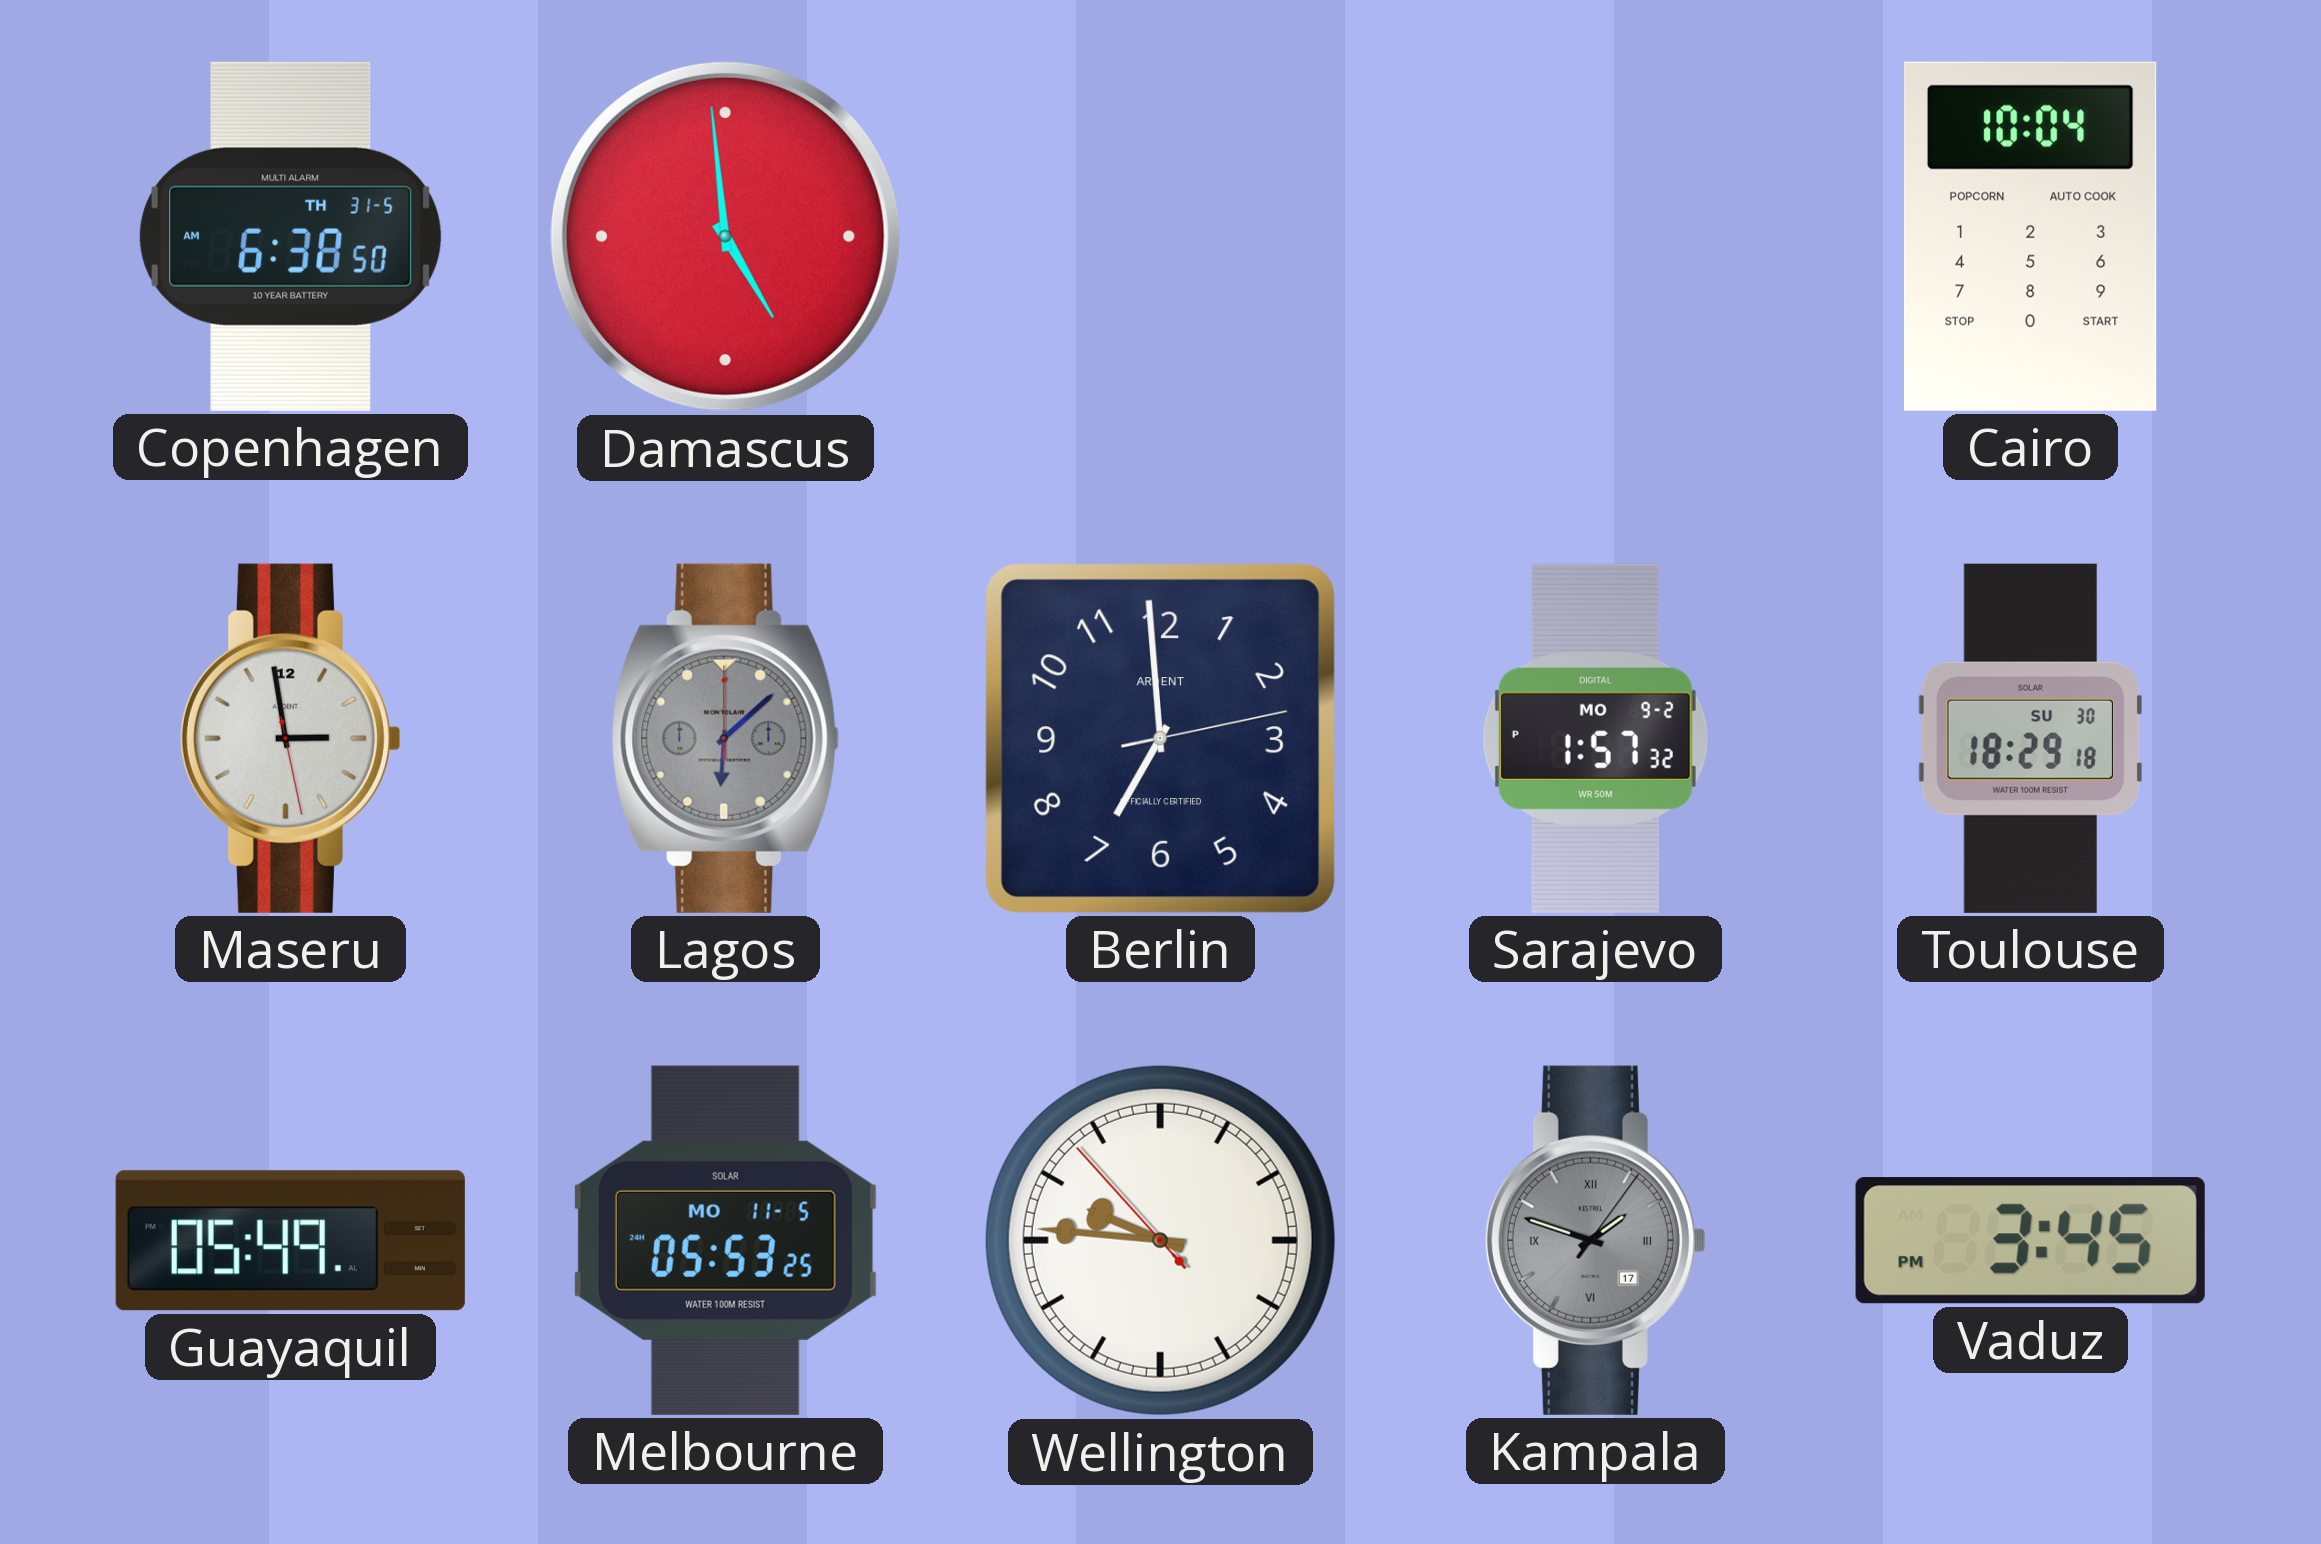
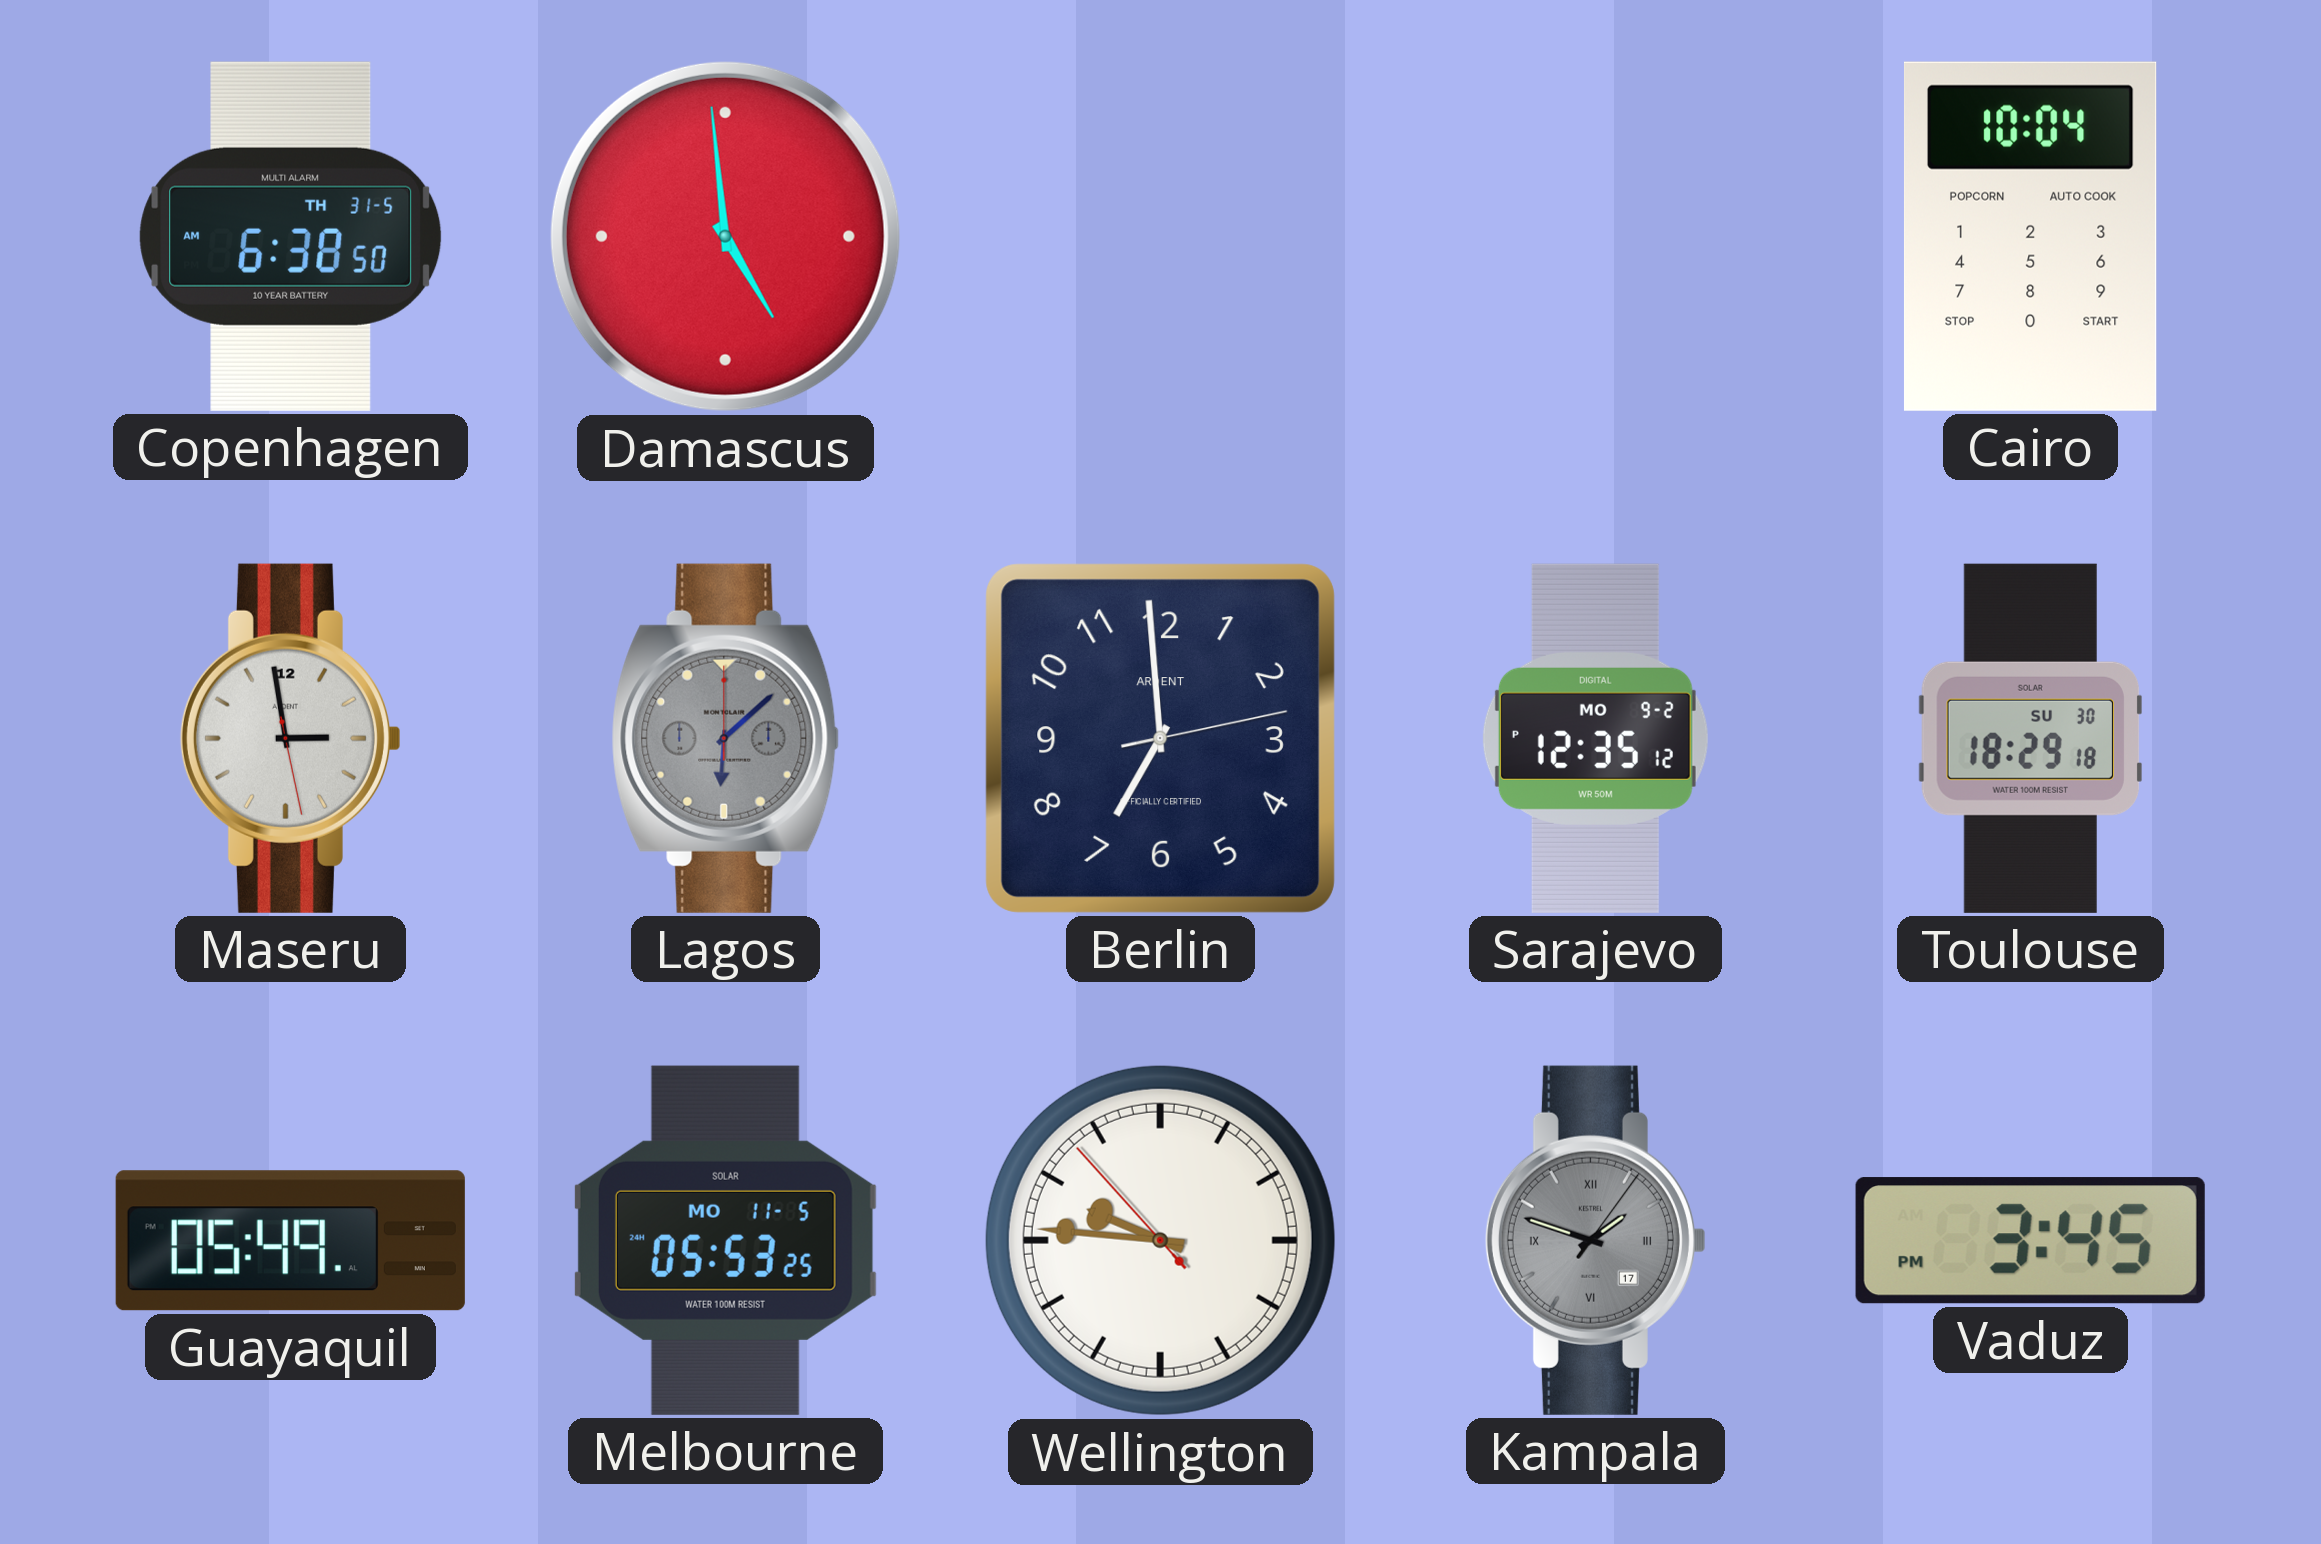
Sarajevo: 1:57 -> 12:35 (1595, 738)
